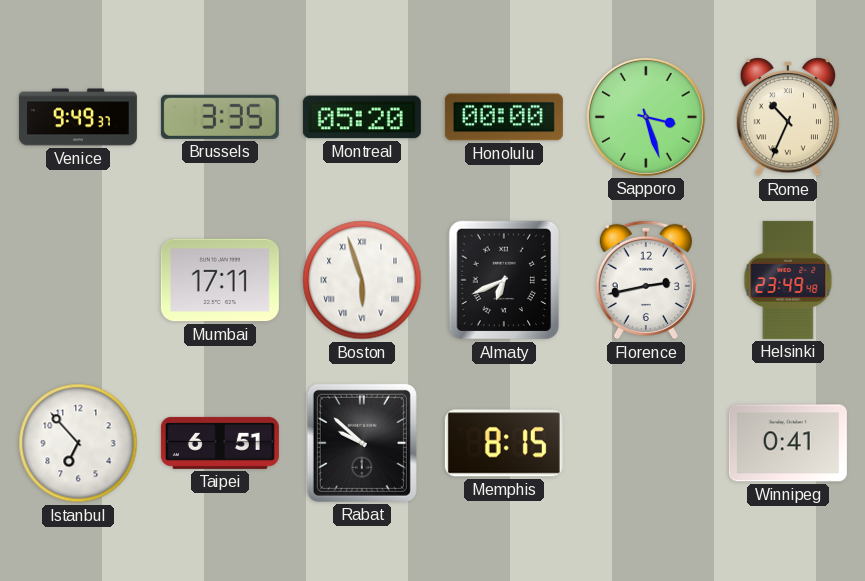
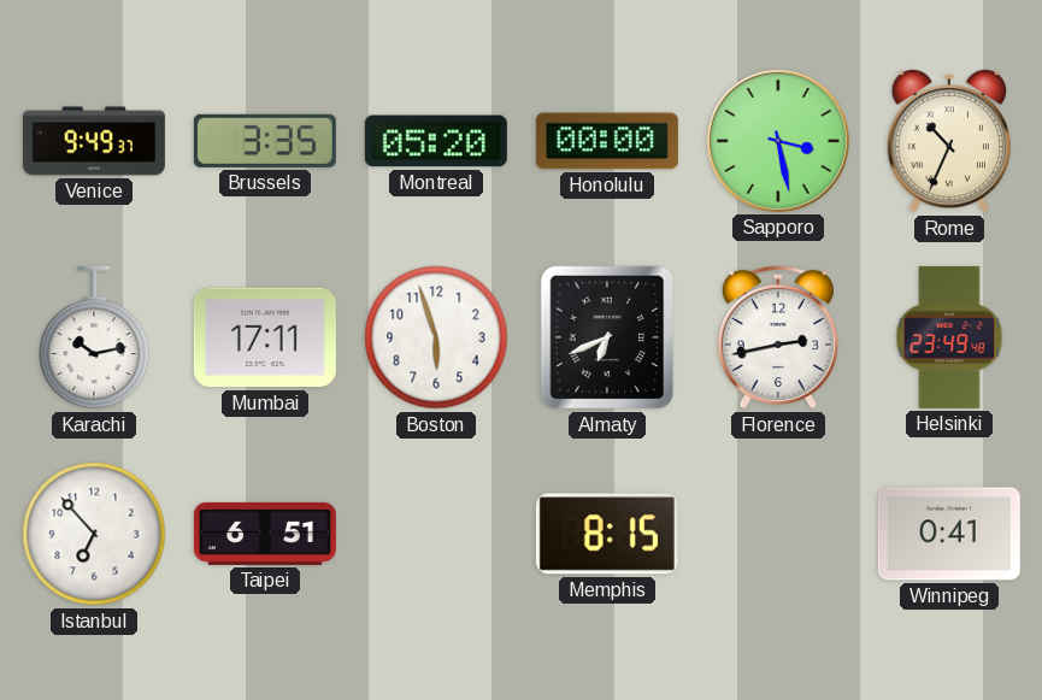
Sapporo: 3:27 -> 3:28 (778, 141)
Karachi: none -> 10:13 (94, 337)
Boston numerals: Roman -> Arabic (436, 337)
Rabat: 9:52 -> none (362, 443)
